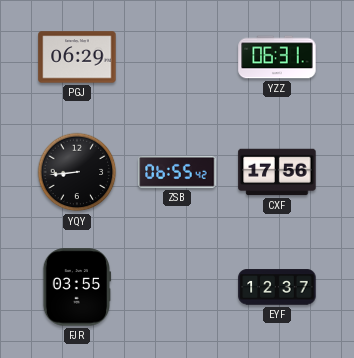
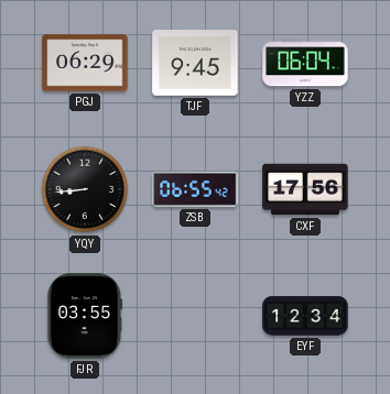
TJF: none -> 9:45 (195, 64)
YZZ: 06:31 -> 06:04 (305, 63)
EYF: 12:37 -> 12:34 (305, 316)
